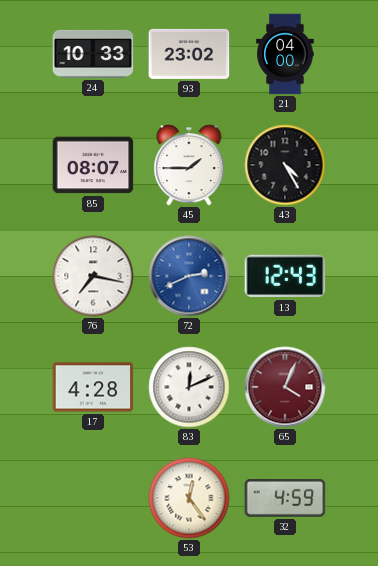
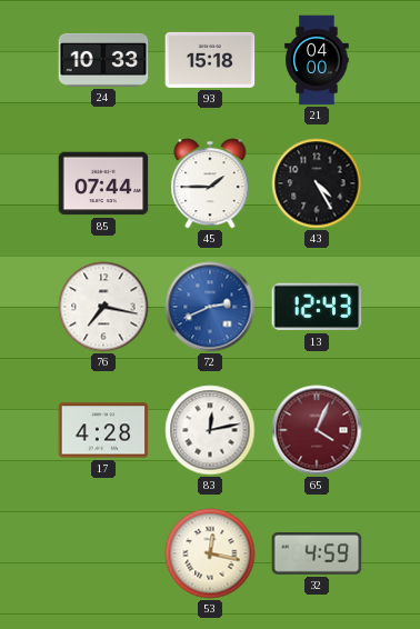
93: 23:02 -> 15:18 (210, 60)
85: 08:07 -> 07:44 (103, 183)
83: 12:11 -> 12:13 (210, 430)
53: 12:24 -> 12:17 (210, 553)
